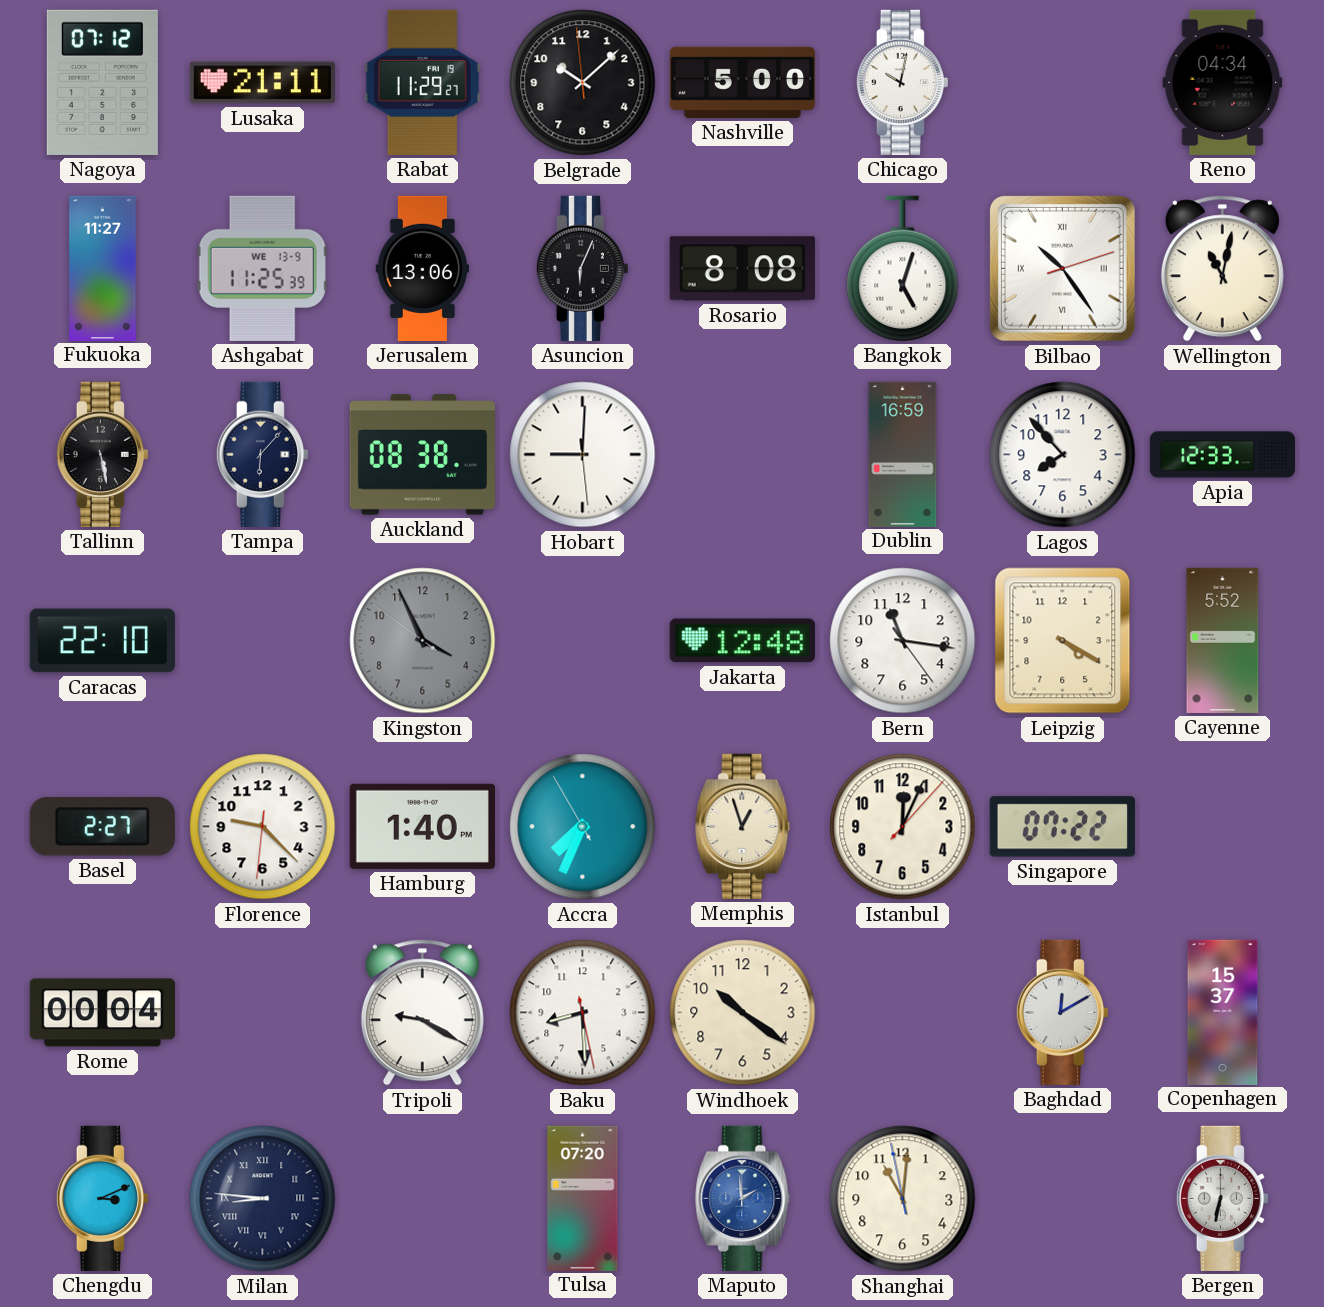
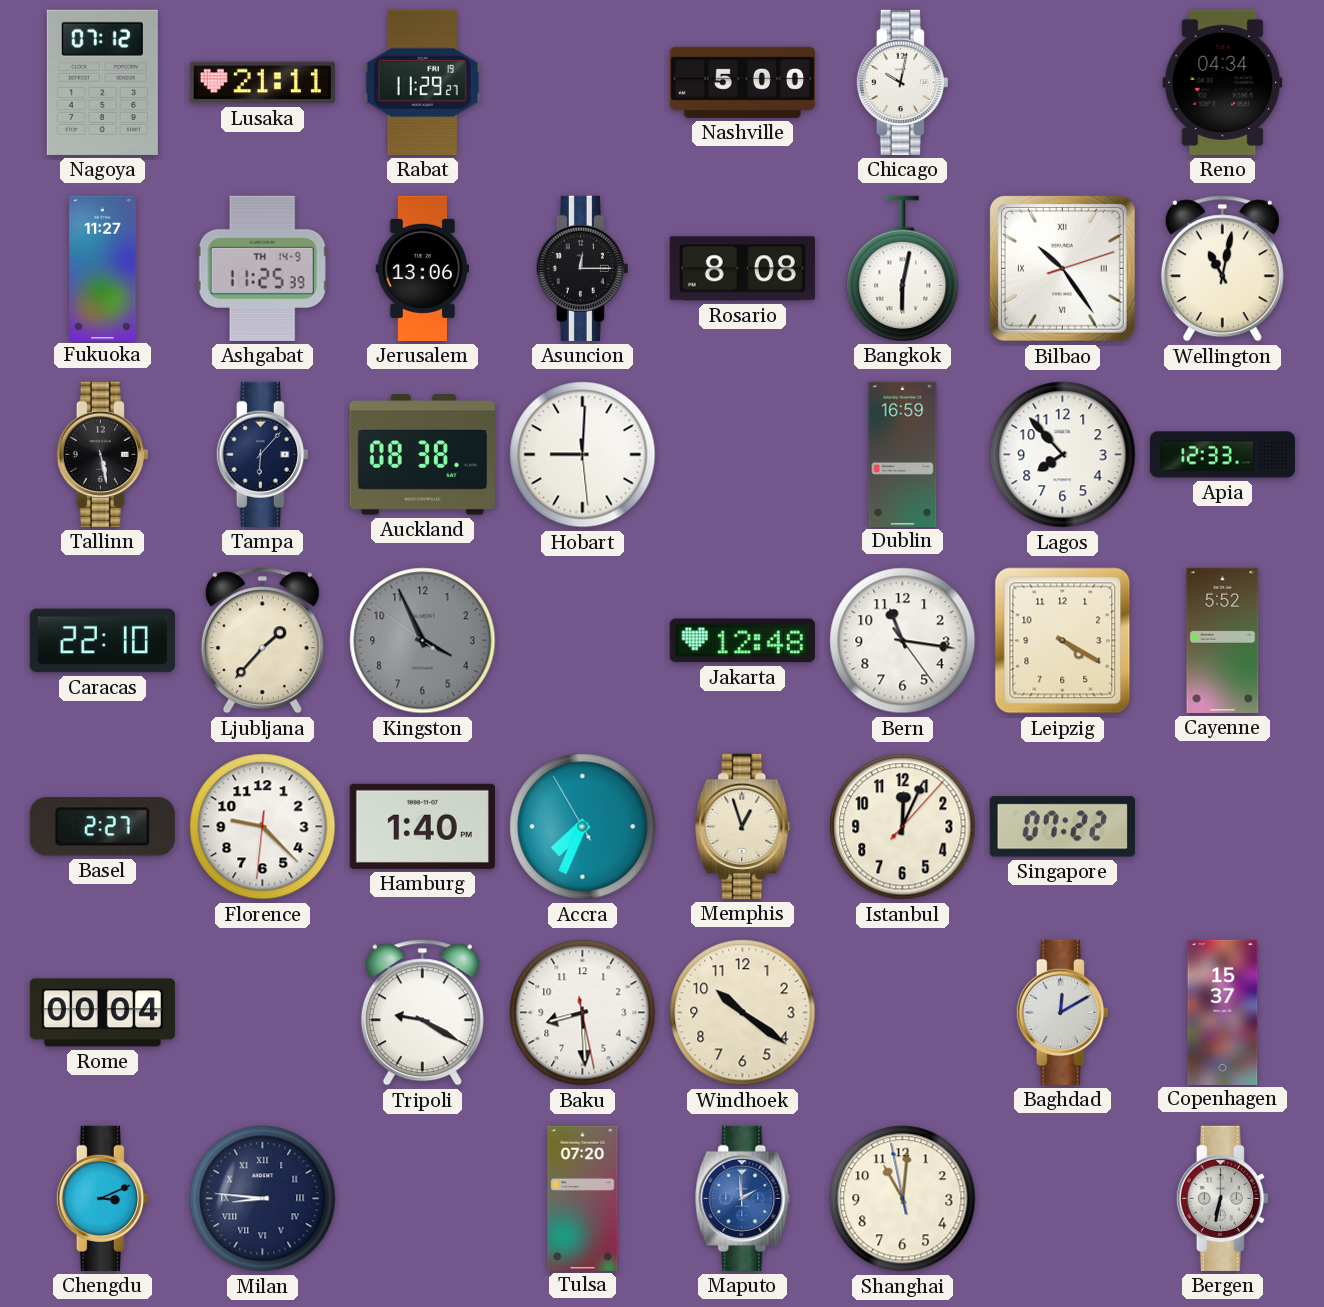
Belgrade: 10:07 -> none (583, 83)
Ashgabat date: WE 13-9 -> TH 14-9 (262, 268)
Asuncion: 6:04 -> 12:15 (582, 268)
Bangkok: 5:03 -> 6:02 (903, 268)
Ljubljana: none -> 1:37 (262, 641)
